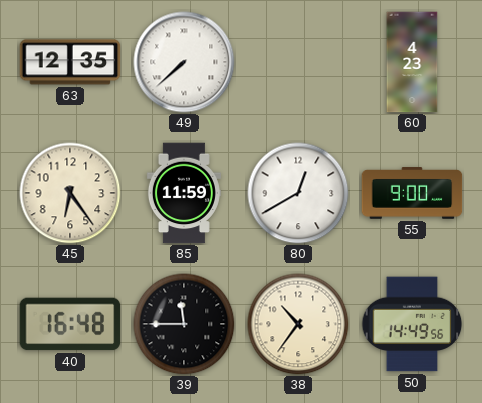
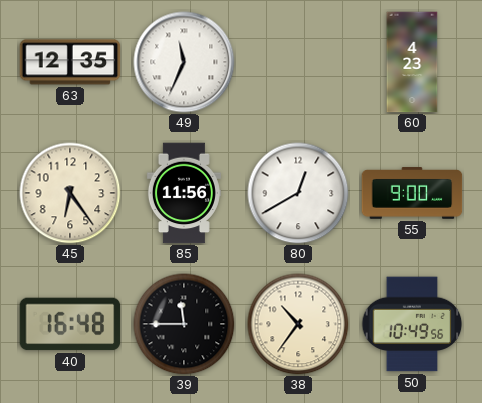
49: 7:38 -> 11:34 (184, 62)
85: 11:59 -> 11:56 (184, 193)
50: 14:49 -> 10:49 (412, 324)
